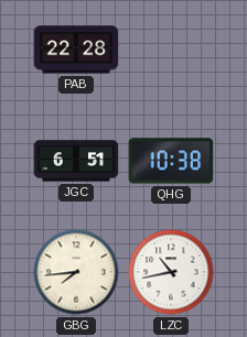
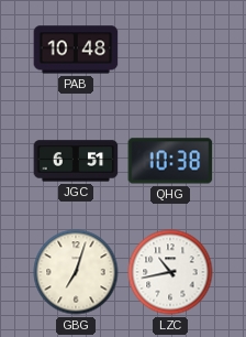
PAB: 22:28 -> 10:48 (76, 50)
GBG: 7:44 -> 7:03 (76, 272)
